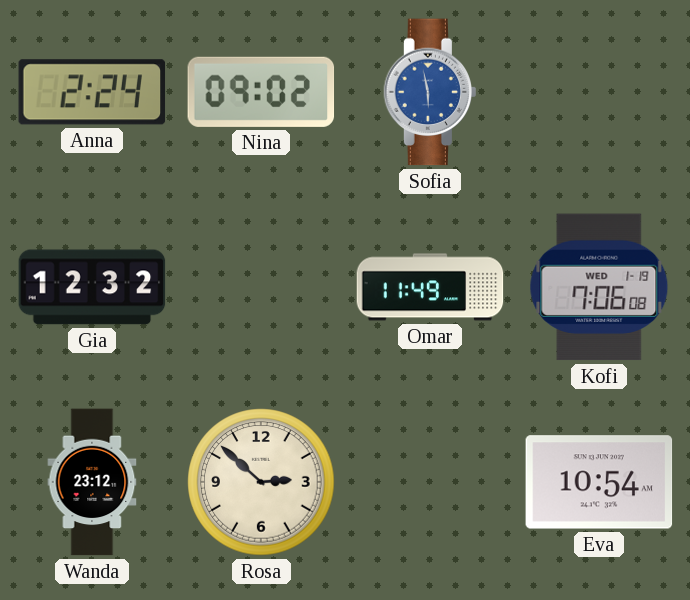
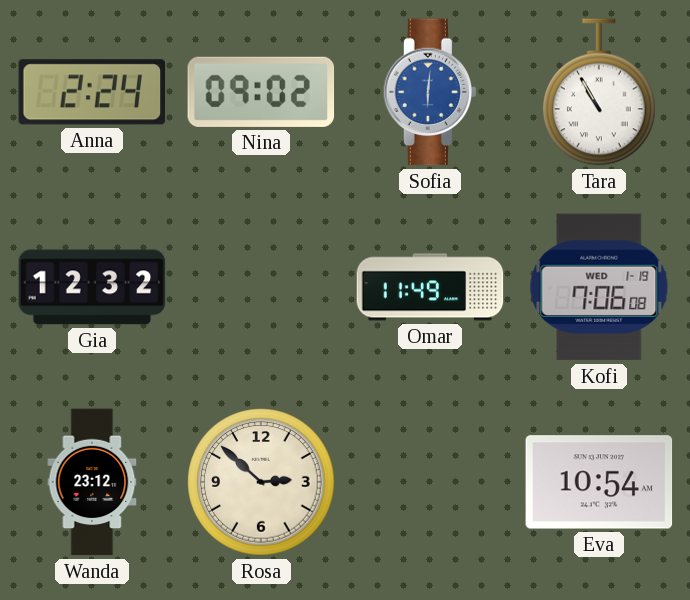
Sofia: 5:58 -> 6:01 (429, 92)
Tara: none -> 10:55 (600, 92)
